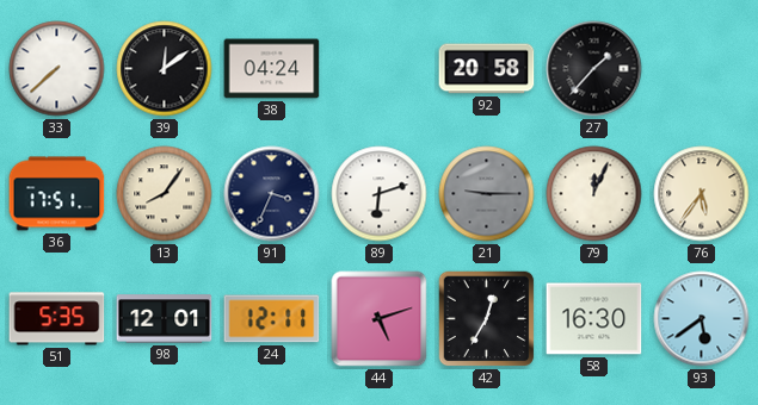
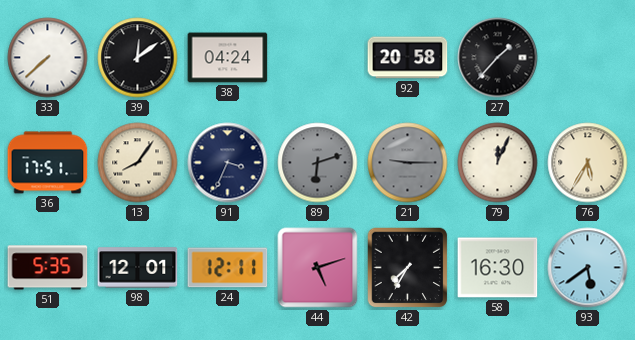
89 dial: white -> grey (318, 163)
76: 5:36 -> 5:35 (588, 163)
42: 12:35 -> 7:35 (408, 268)
